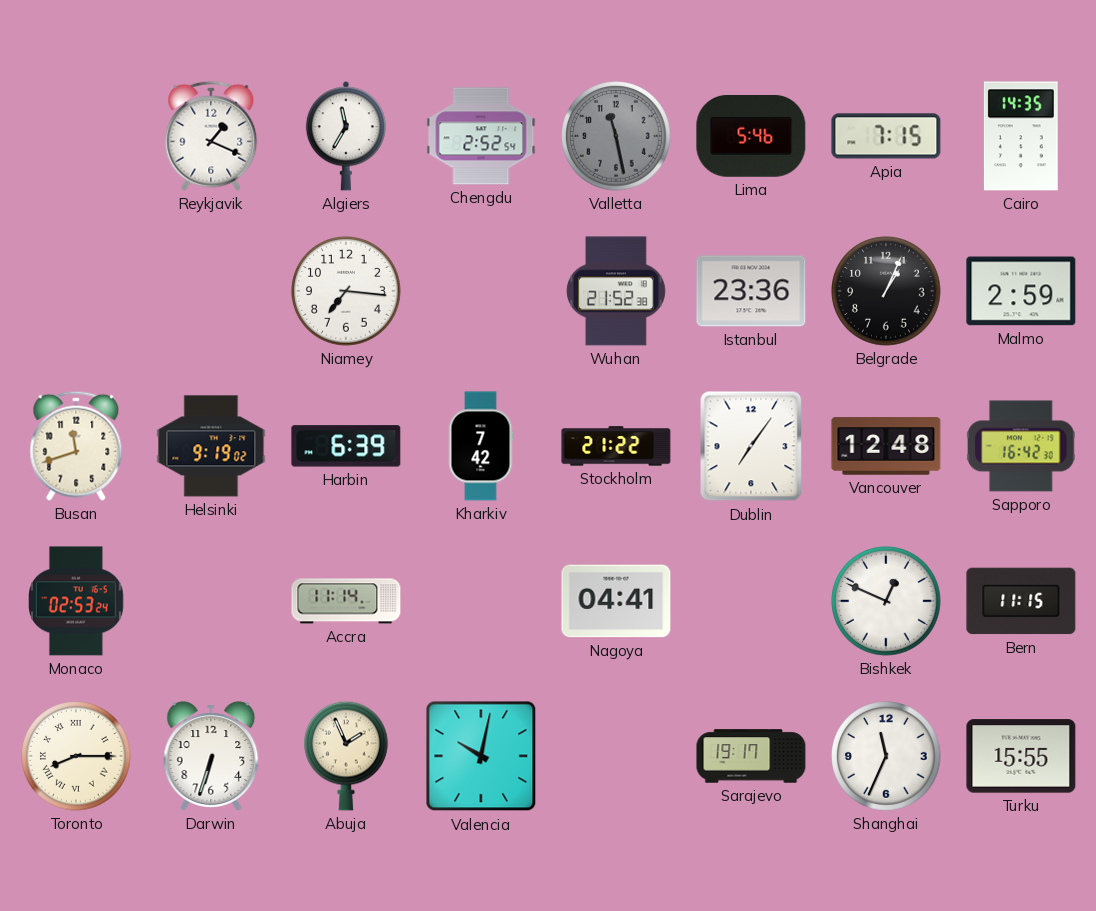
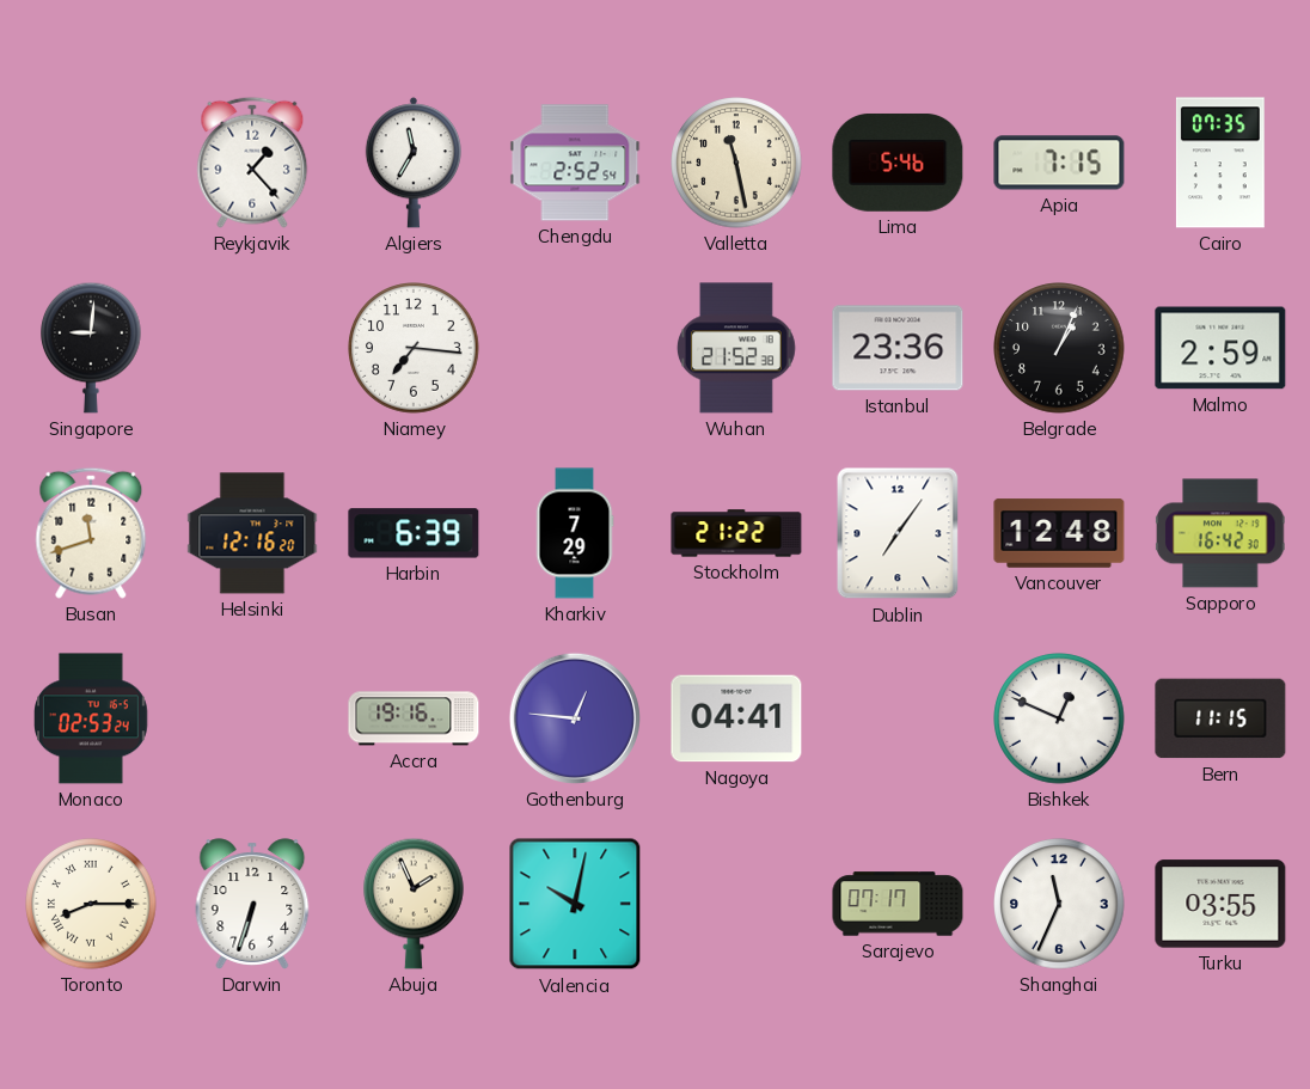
Reykjavik: 1:19 -> 1:23 (252, 163)
Valletta dial: grey -> cream (736, 163)
Cairo: 14:35 -> 07:35 (1220, 163)
Singapore: none -> 9:01 (92, 348)
Helsinki: 9:19 -> 12:16 (252, 533)
Kharkiv: 7:42 -> 7:29 (575, 533)
Accra: 11:14 -> 19:16 (414, 718)
Gothenburg: none -> 12:46 (575, 718)
Sarajevo: 19:17 -> 07:17 (898, 904)
Turku: 15:55 -> 03:55 (1220, 904)
